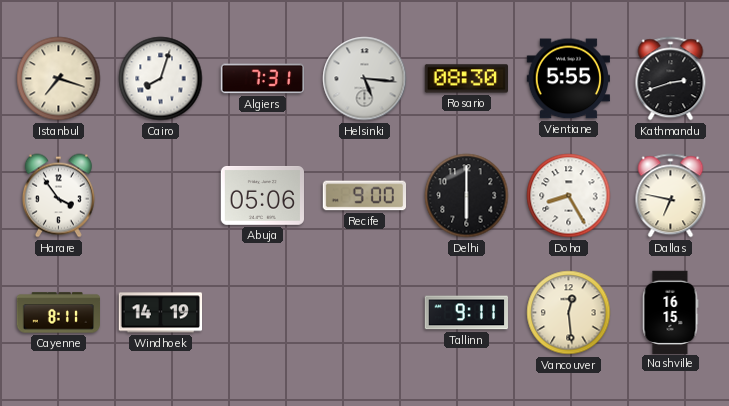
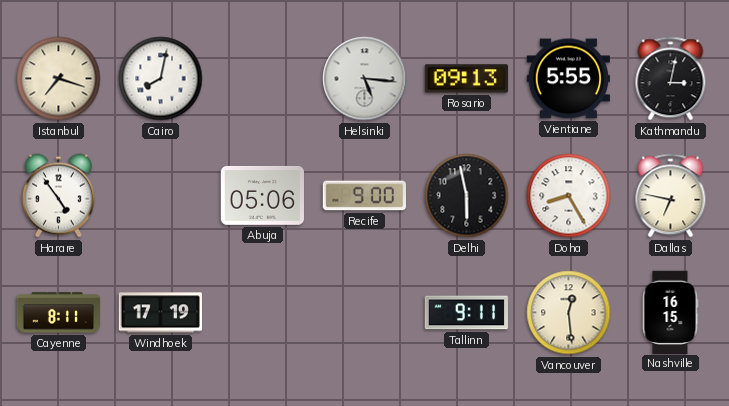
Cairo: 8:03 -> 8:02 (161, 79)
Algiers: 7:31 -> none (262, 79)
Rosario: 08:30 -> 09:13 (466, 79)
Kathmandu: 2:42 -> 3:02 (671, 79)
Harare: 3:54 -> 4:54 (58, 196)
Delhi: 6:00 -> 5:58 (467, 196)
Windhoek: 14:19 -> 17:19 (160, 313)
